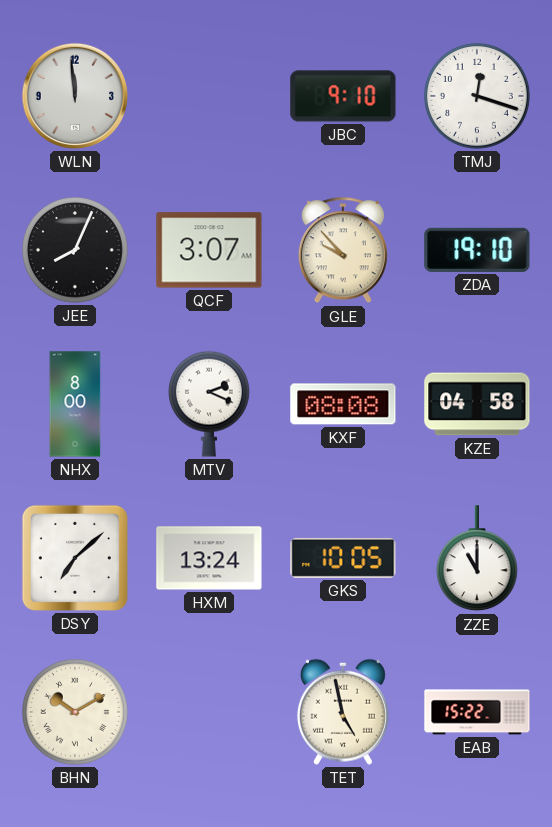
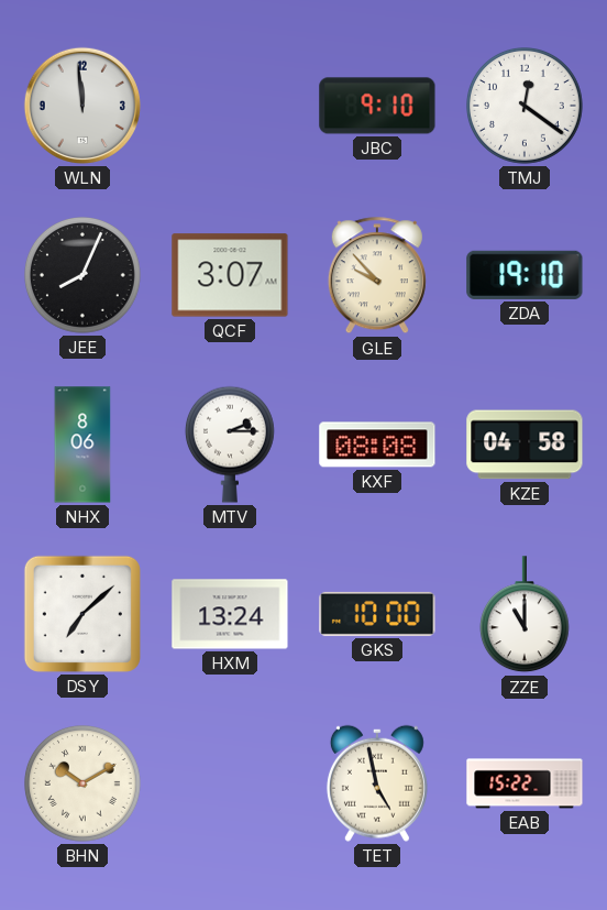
TMJ: 12:18 -> 12:21 (526, 107)
NHX: 8:00 -> 8:06 (82, 445)
MTV: 2:19 -> 2:15 (230, 445)
GKS: 10:05 -> 10:00 (377, 614)
